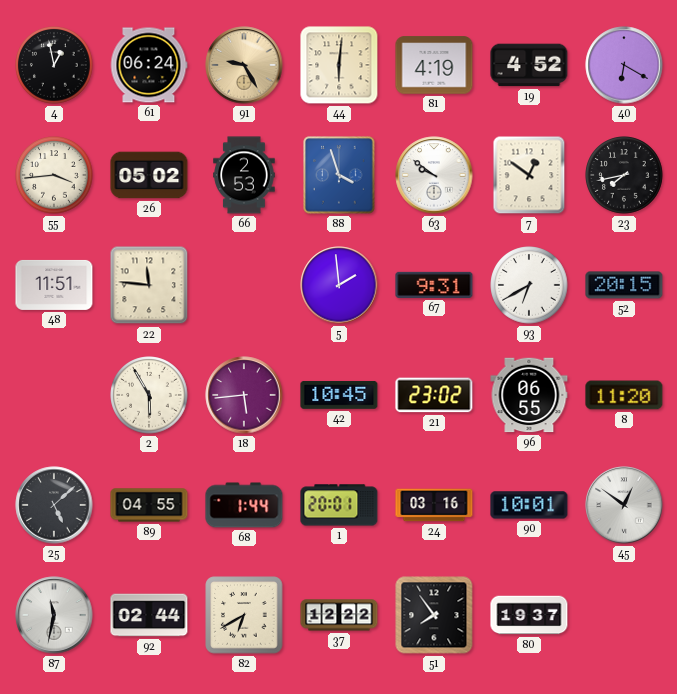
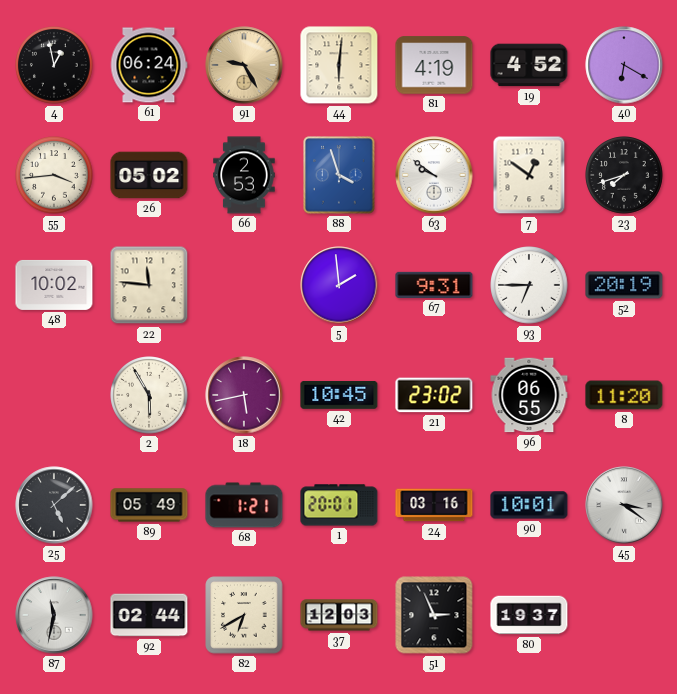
23: 7:43 -> 7:42 (624, 175)
48: 11:51 -> 10:02 (54, 285)
93: 6:40 -> 6:45 (529, 285)
52: 20:15 -> 20:19 (624, 285)
18: 5:44 -> 5:43 (244, 395)
89: 04:55 -> 05:49 (149, 505)
68: 1:44 -> 1:21 (244, 505)
45: 12:51 -> 3:21 (624, 505)
37: 12:22 -> 12:03 (339, 615)
51: 7:54 -> 2:56 (434, 615)
